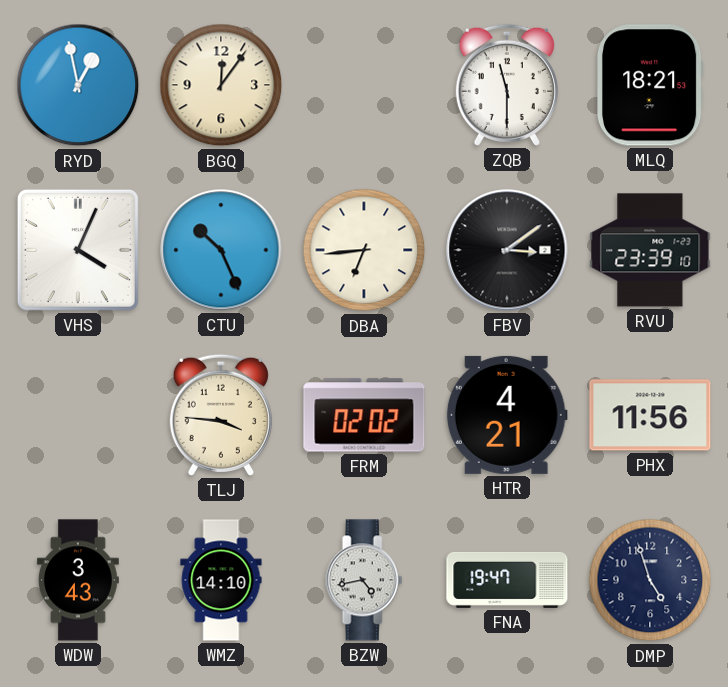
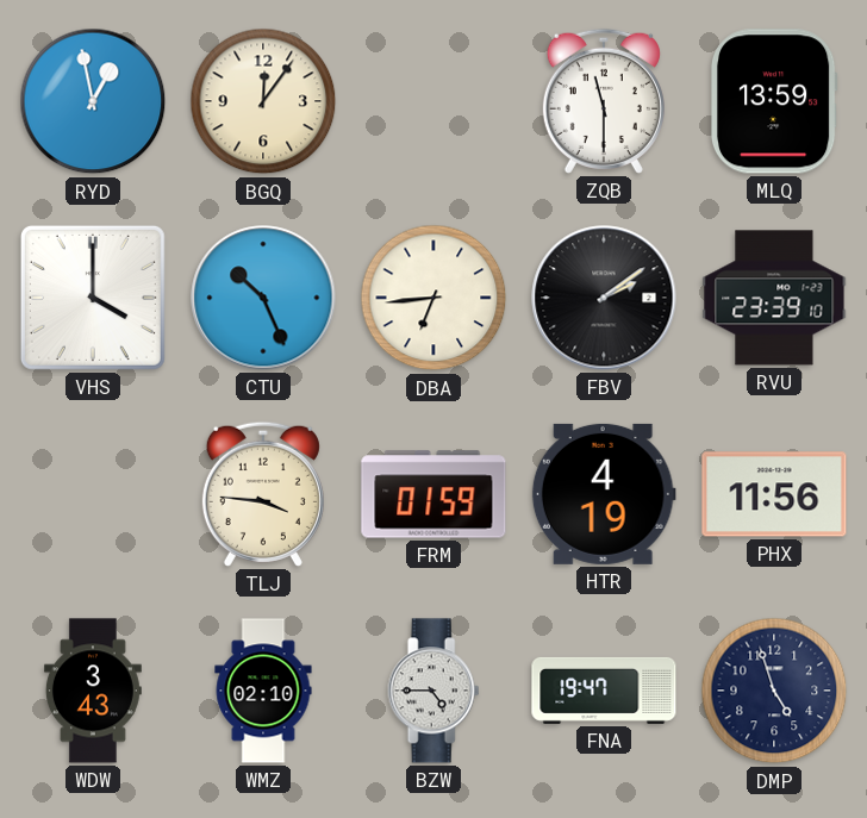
MLQ: 18:21 -> 13:59 (774, 101)
VHS: 4:04 -> 4:00 (93, 298)
FBV: 3:09 -> 2:09 (604, 298)
FRM: 02:02 -> 01:59 (433, 494)
HTR: 4:21 -> 4:19 (604, 494)
WMZ: 14:10 -> 02:10 (263, 691)
BZW: 4:43 -> 4:45 (433, 691)
